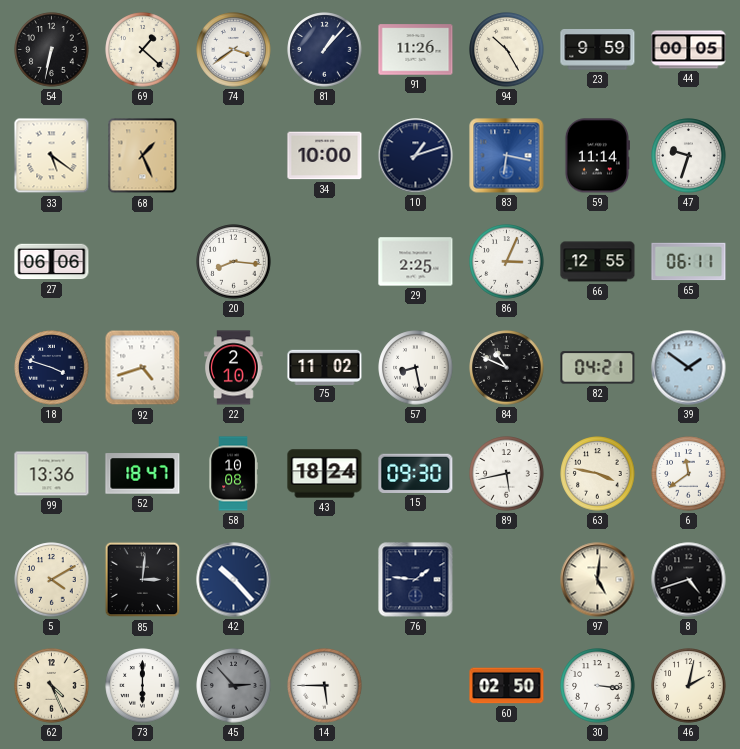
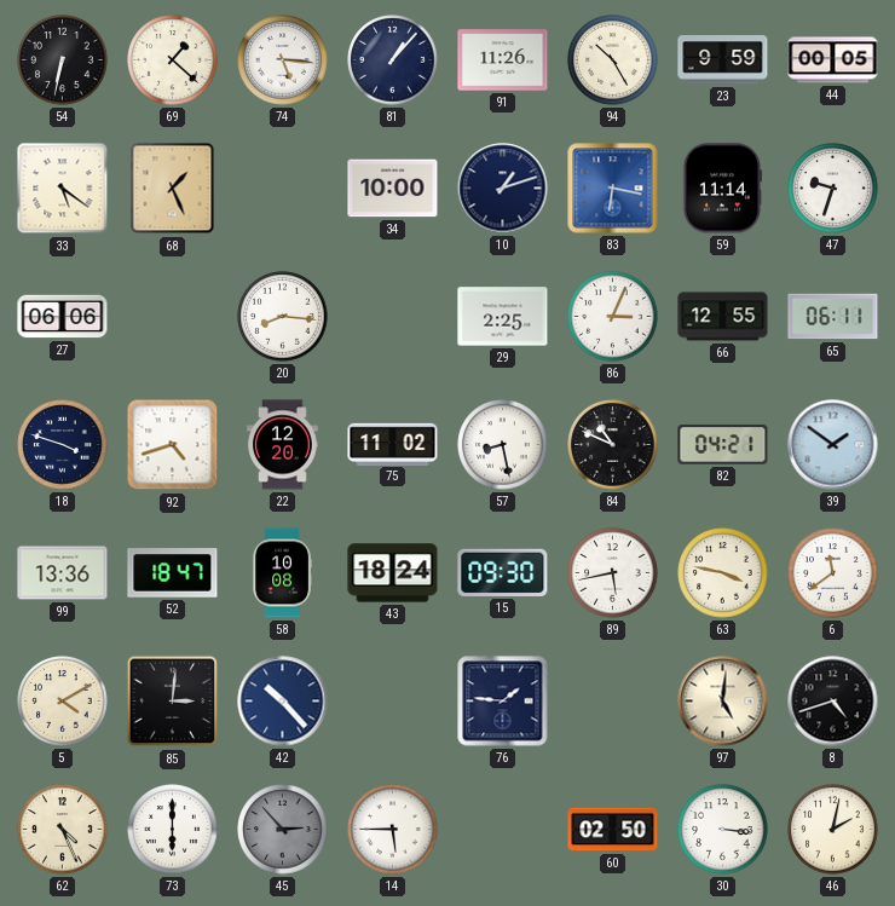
74: 3:39 -> 5:16 (283, 60)
22: 2:10 -> 12:20 (283, 445)
